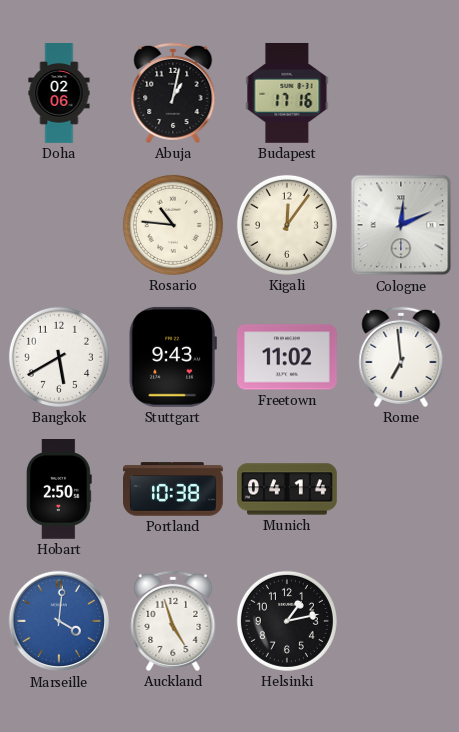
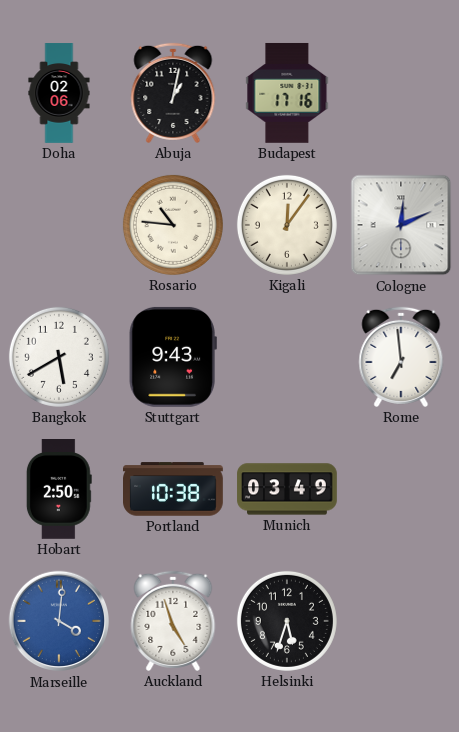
Freetown: 11:02 -> none (288, 357)
Munich: 04:14 -> 03:49 (287, 489)
Helsinki: 1:13 -> 5:33 (287, 621)
